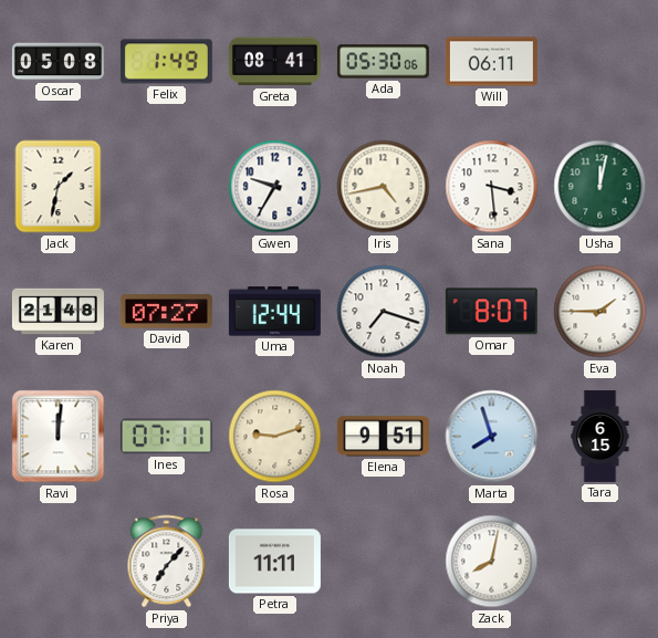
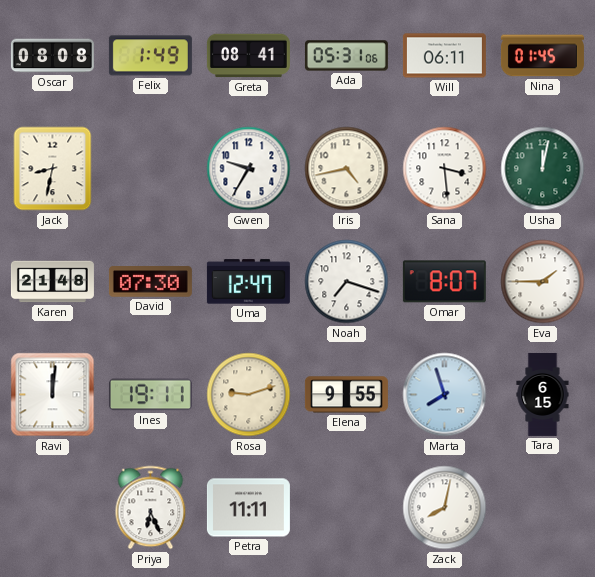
Oscar: 05:08 -> 08:08 (52, 56)
Ada: 05:30 -> 05:31 (346, 56)
Nina: none -> 01:45 (542, 56)
Jack: 1:32 -> 8:32 (53, 169)
David: 07:27 -> 07:30 (150, 282)
Uma: 12:44 -> 12:47 (248, 282)
Ines: 07:11 -> 19:11 (150, 395)
Elena: 9:51 -> 9:55 (346, 395)
Priya: 7:07 -> 6:26 (151, 508)
